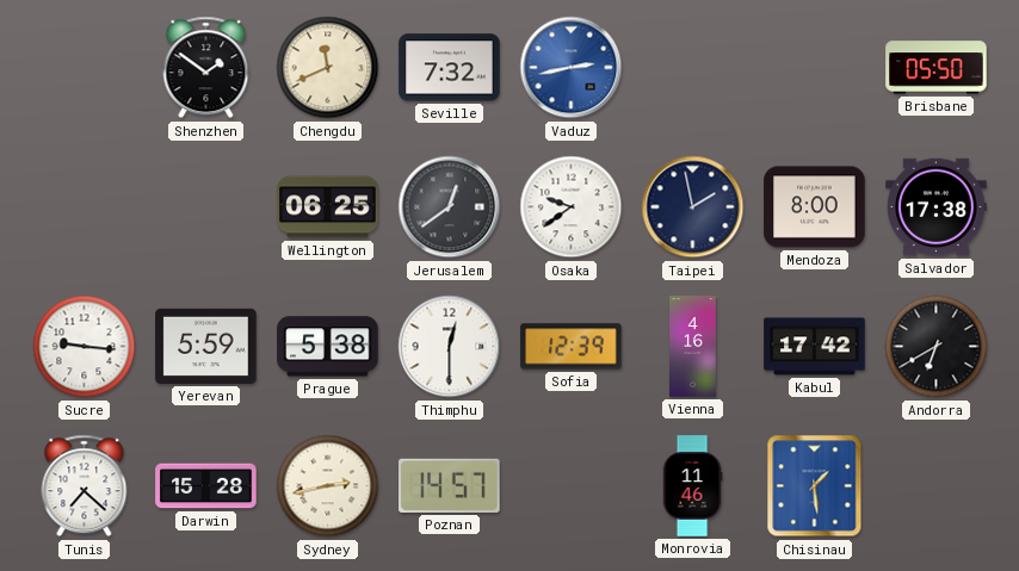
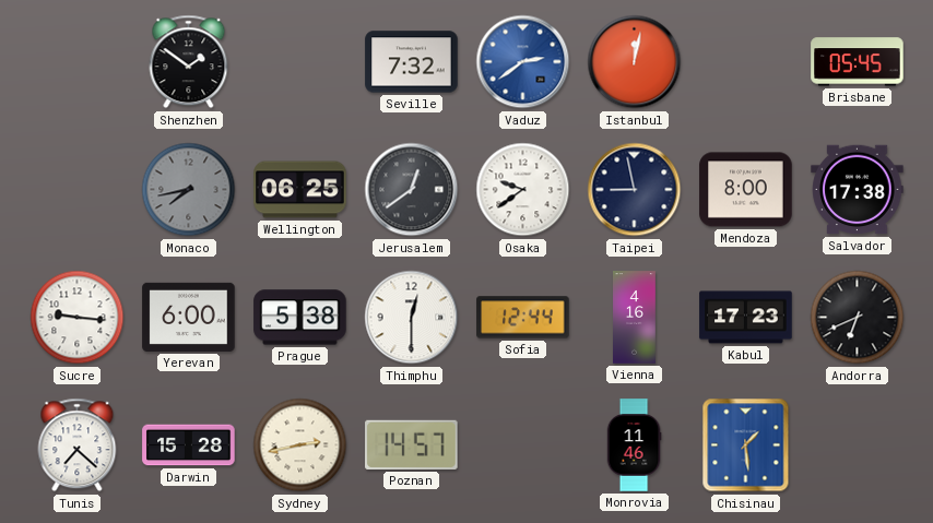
Chengdu: 11:41 -> none (328, 68)
Vaduz: 2:43 -> 2:39 (523, 62)
Istanbul: none -> 12:02 (635, 62)
Brisbane: 05:50 -> 05:45 (858, 62)
Monaco: none -> 7:43 (189, 190)
Taipei: 1:58 -> 8:58 (635, 190)
Yerevan: 5:59 -> 6:00 (189, 317)
Sofia: 12:39 -> 12:44 (523, 318)
Kabul: 17:42 -> 17:23 (746, 318)
Andorra: 6:40 -> 6:41 (858, 318)
